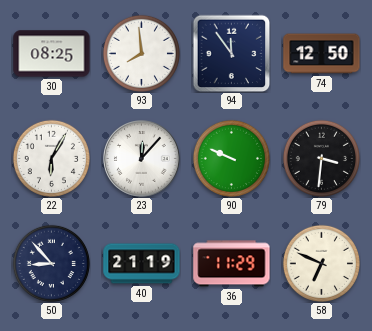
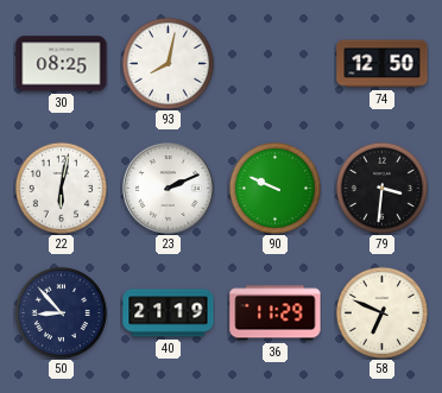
93: 7:59 -> 8:02 (168, 63)
94: 11:54 -> none (231, 53)
22: 6:05 -> 6:02 (61, 188)
23: 12:07 -> 2:11 (169, 189)
